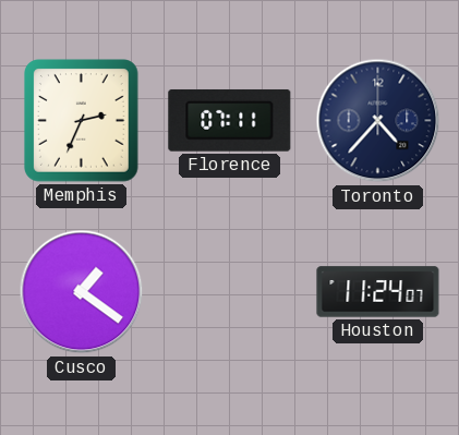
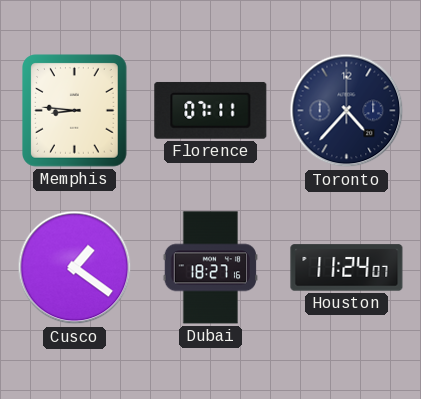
Memphis: 2:34 -> 8:46 (75, 111)
Dubai: none -> 18:27 (210, 268)
